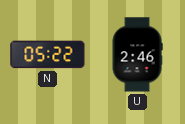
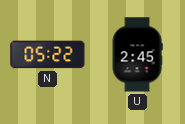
U: 2:46 -> 2:45 (137, 55)
